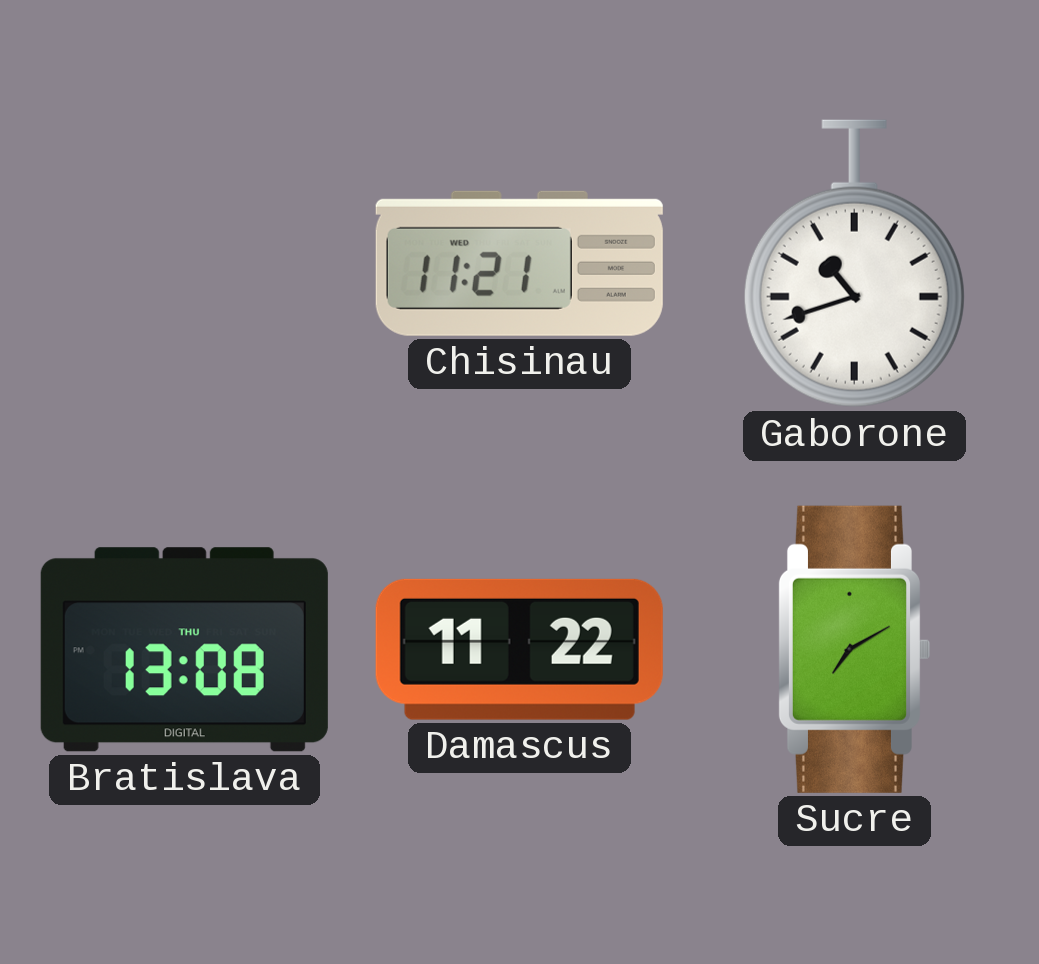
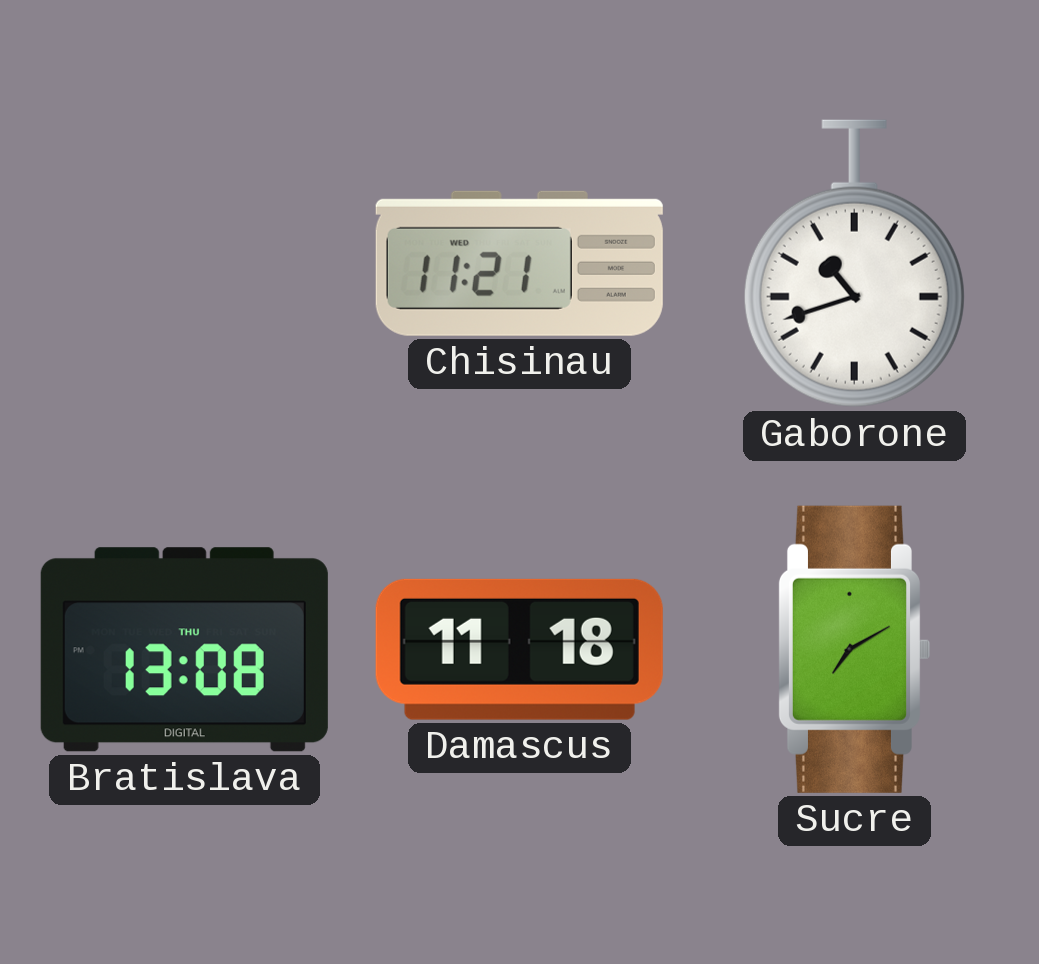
Damascus: 11:22 -> 11:18 (519, 649)
